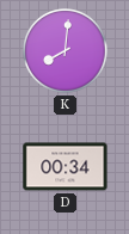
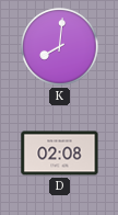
D: 00:34 -> 02:08 (60, 154)
